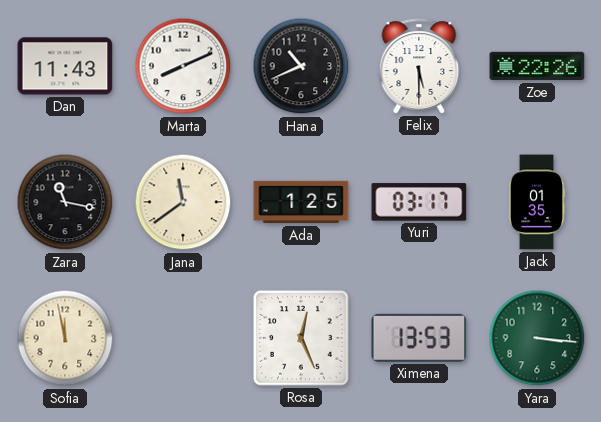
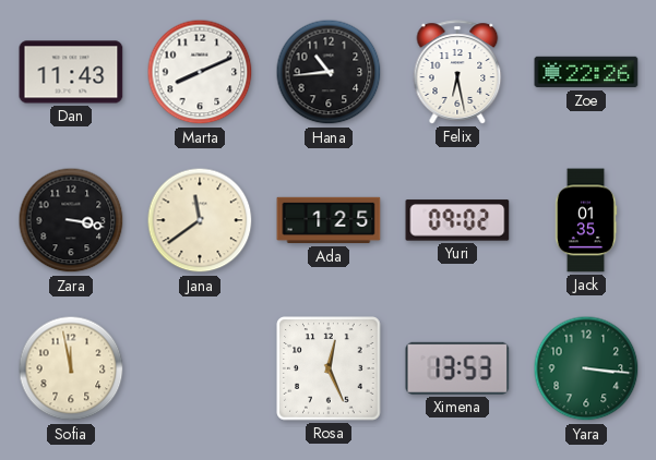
Hana: 10:41 -> 10:44 (329, 72)
Felix: 5:30 -> 6:28 (457, 72)
Zara: 11:17 -> 3:17 (71, 220)
Yuri: 03:17 -> 09:02 (457, 220)
